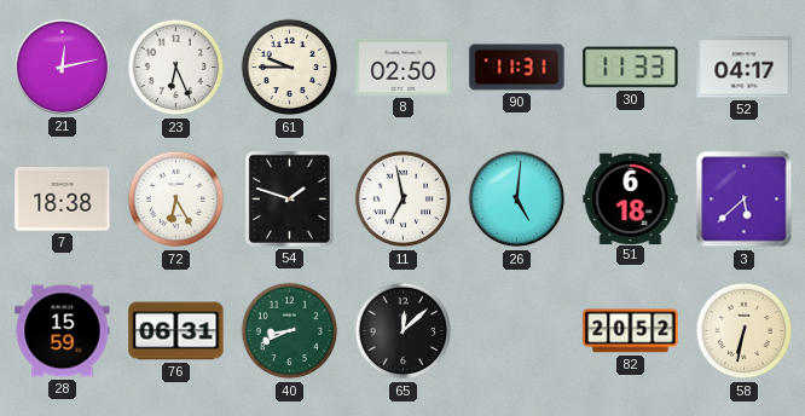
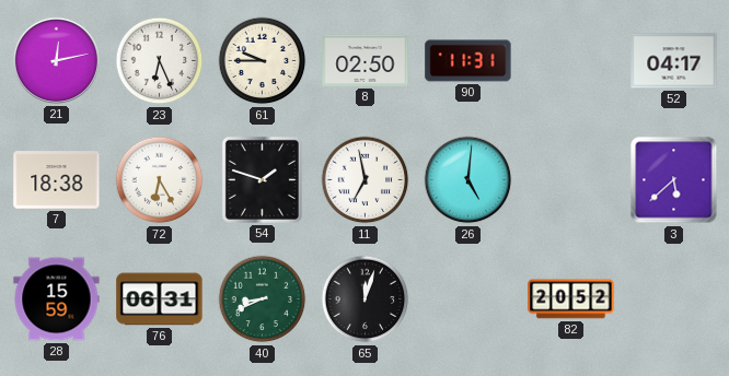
30: 11:33 -> none (631, 68)
51: 6:18 -> none (631, 198)
65: 12:08 -> 12:03 (366, 299)
58: 6:32 -> none (745, 331)
